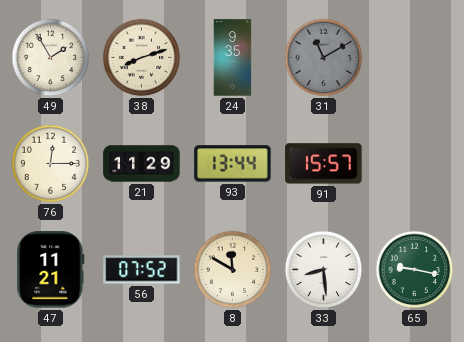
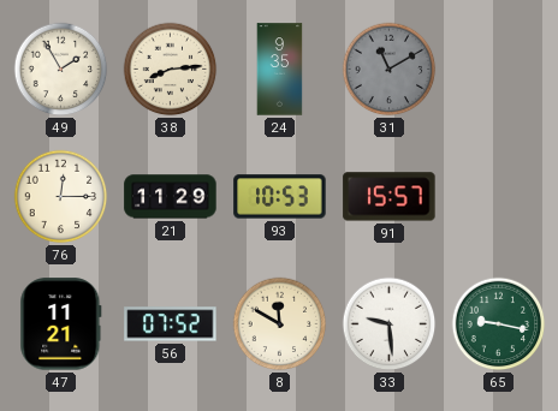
38: 8:12 -> 8:14 (171, 70)
93: 13:44 -> 10:53 (280, 197)
33: 8:29 -> 9:29 (390, 324)
